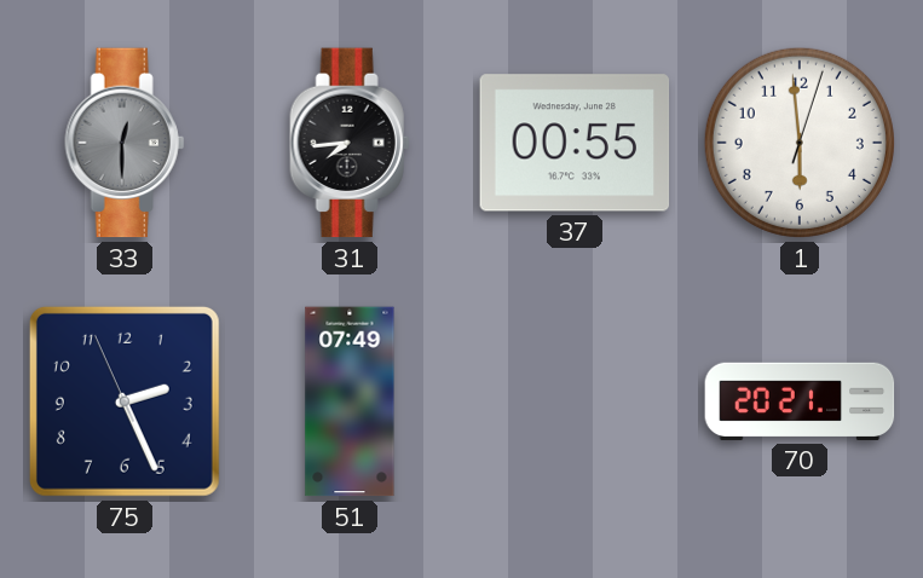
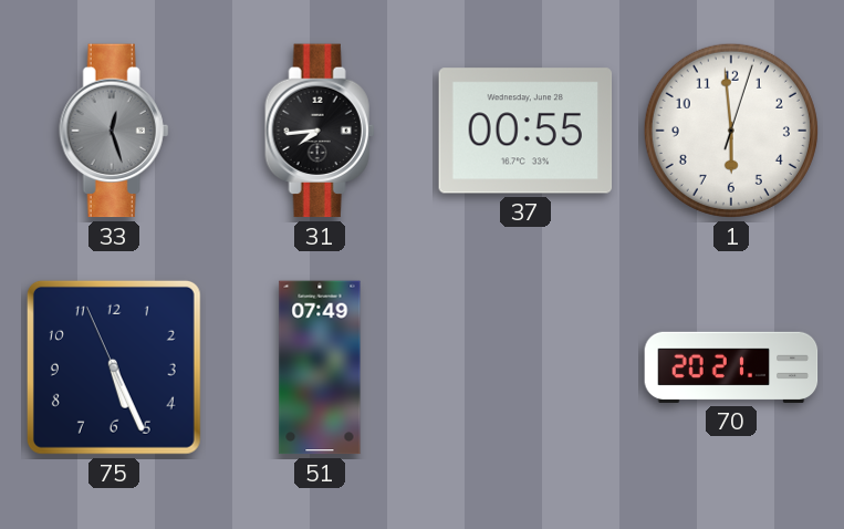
33: 12:30 -> 12:27 (114, 131)
75: 2:25 -> 5:25 (114, 367)
